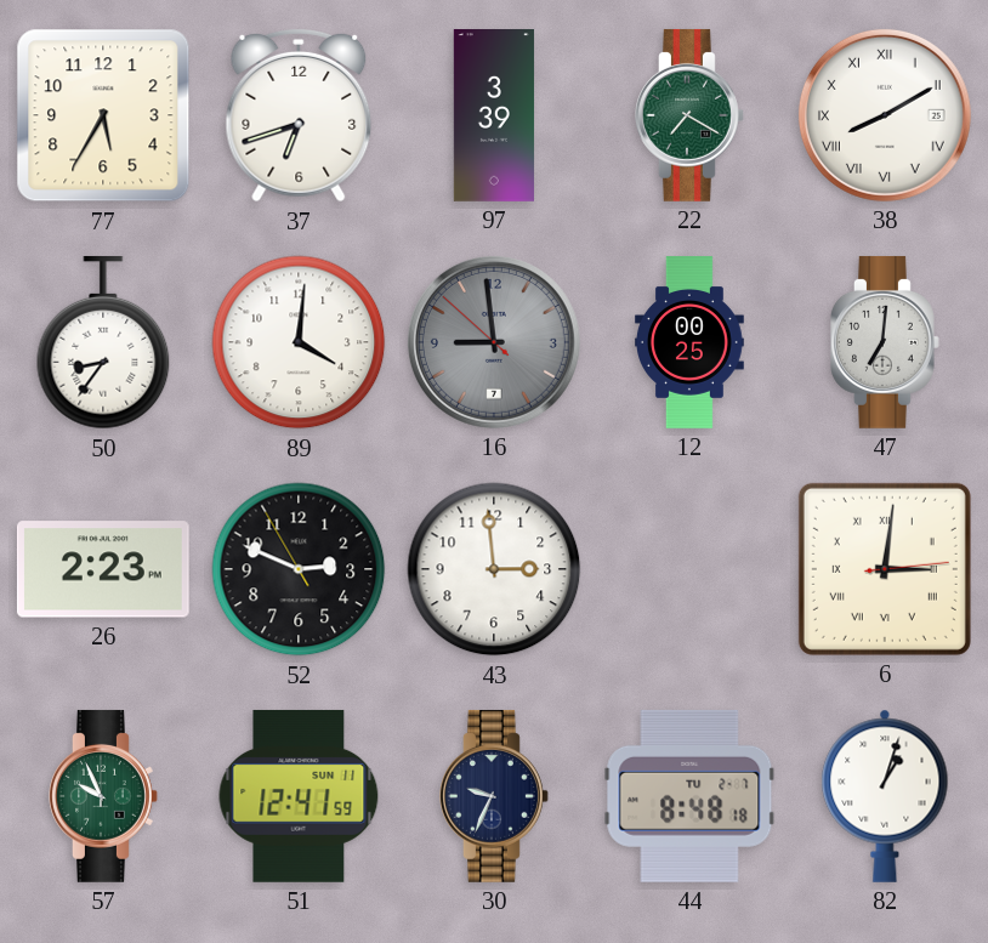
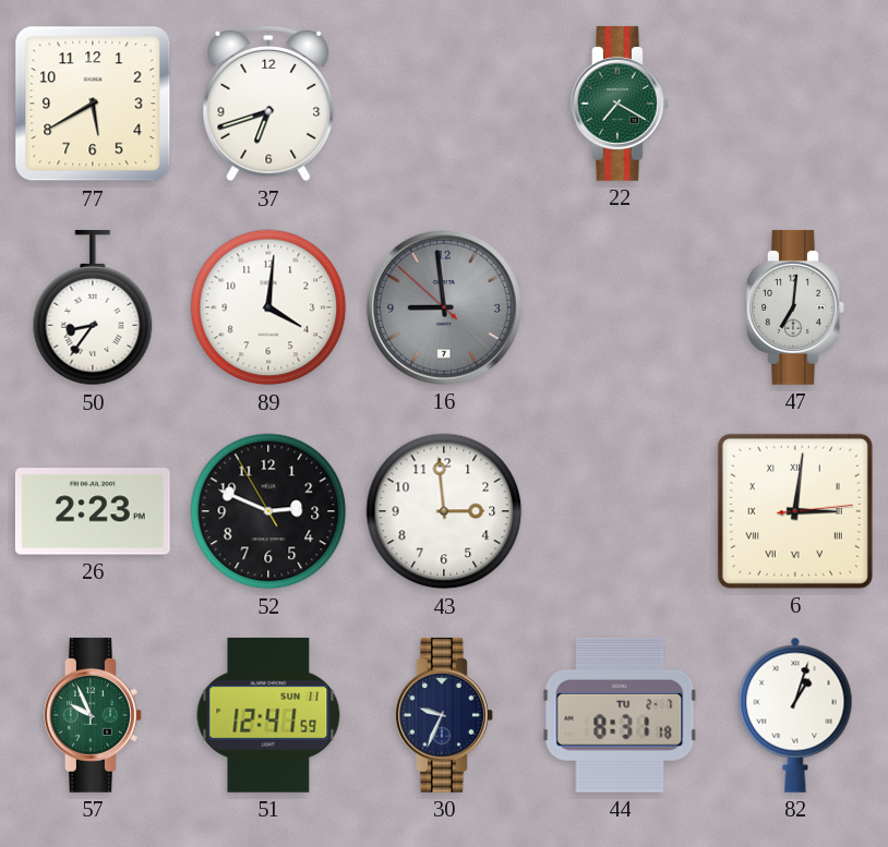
77: 5:35 -> 5:40 (93, 104)
97: 3:39 -> none (494, 117)
38: 8:10 -> none (885, 115)
12: 00:25 -> none (691, 342)
44: 8:48 -> 8:31 (620, 715)
